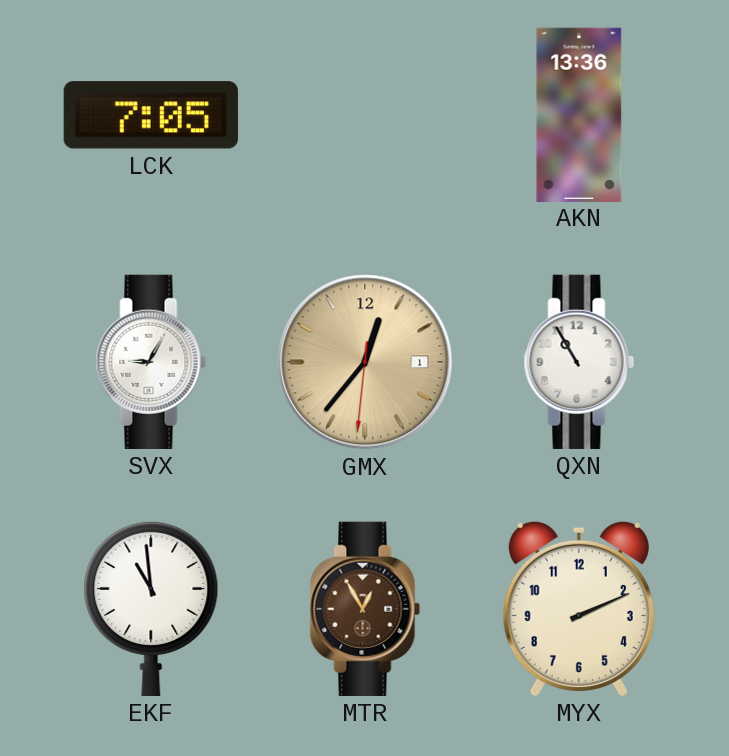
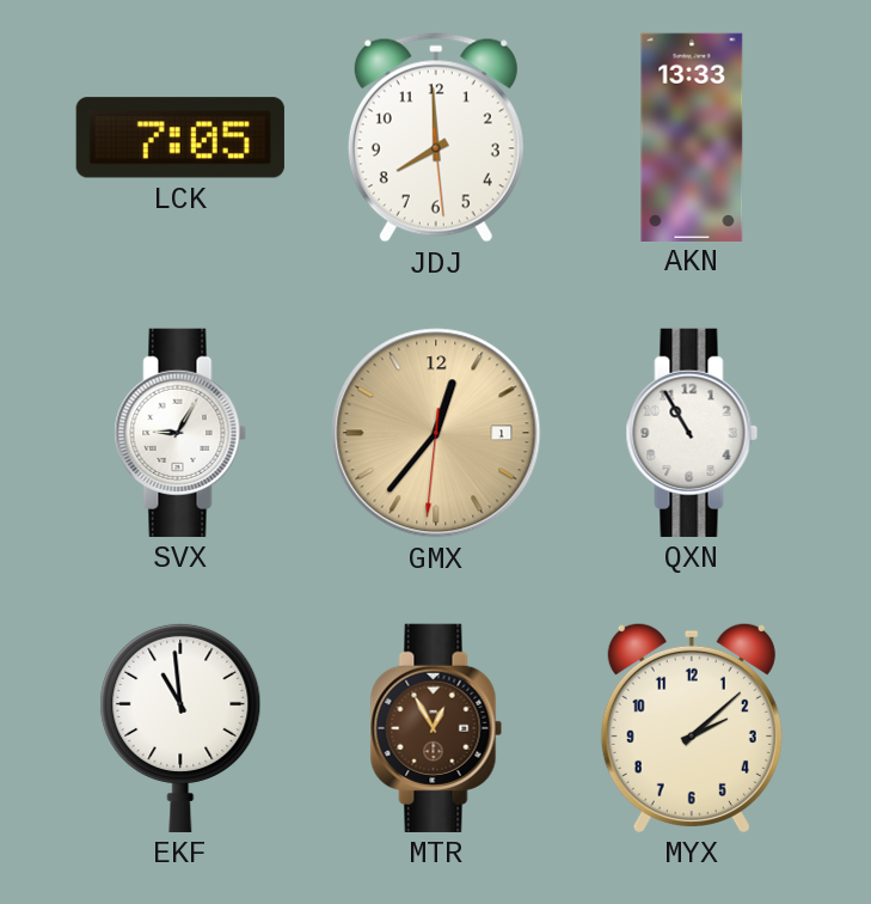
JDJ: none -> 7:59 (436, 138)
AKN: 13:36 -> 13:33 (692, 136)
MYX: 2:11 -> 2:08 (692, 727)
